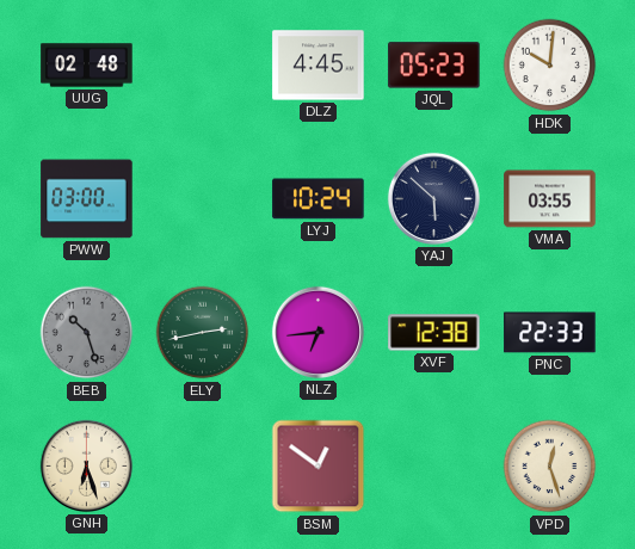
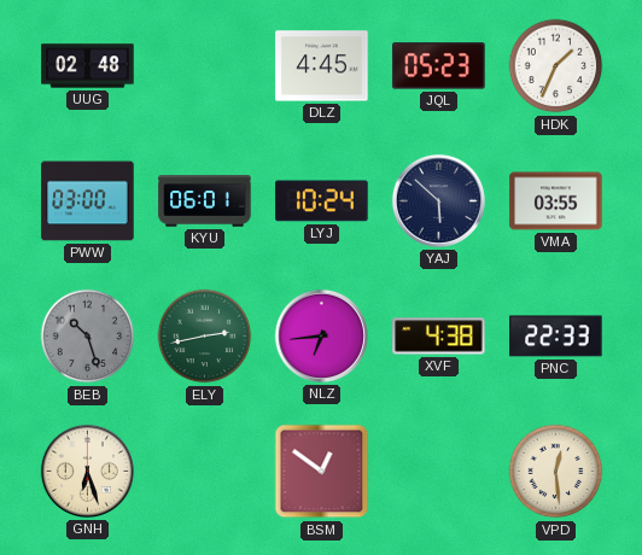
HDK: 10:01 -> 1:34 (556, 66)
KYU: none -> 06:01 (205, 201)
XVF: 12:38 -> 4:38 (439, 337)
VPD: 12:27 -> 12:29 (556, 472)
